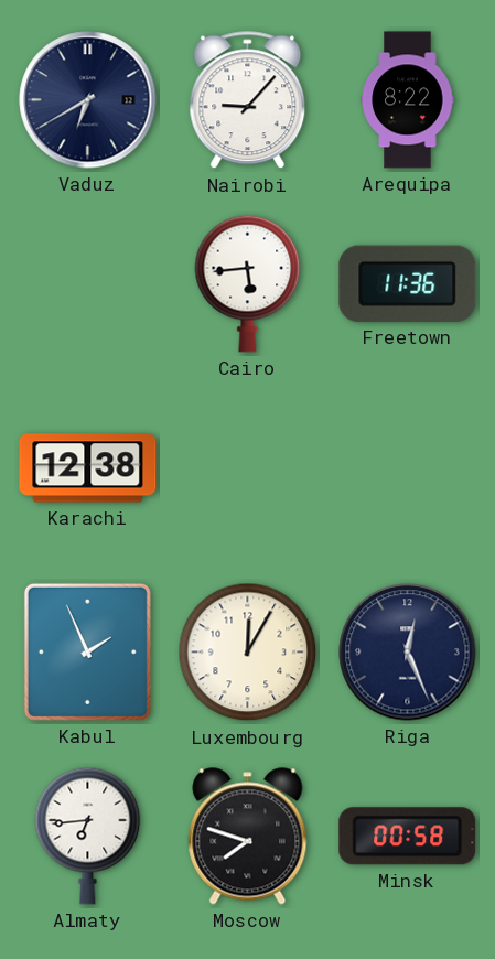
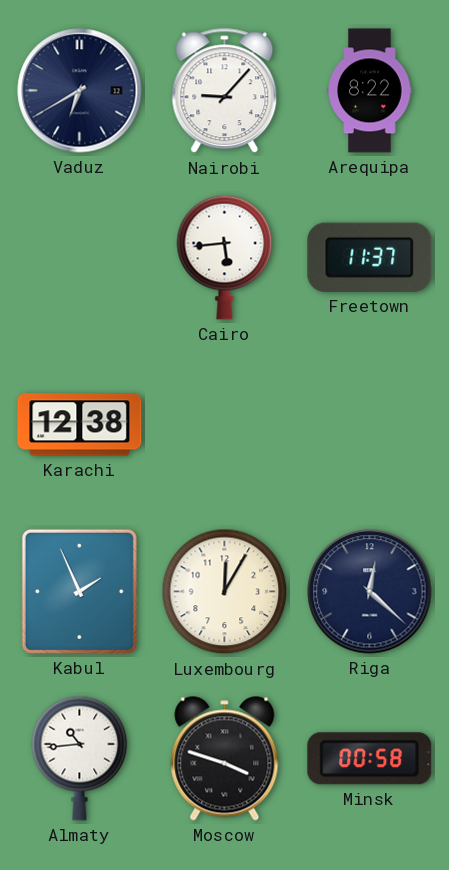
Freetown: 11:36 -> 11:37 (370, 257)
Riga: 12:26 -> 12:22 (370, 592)
Almaty: 6:44 -> 10:44 (80, 758)
Moscow: 7:48 -> 3:48 (225, 759)
